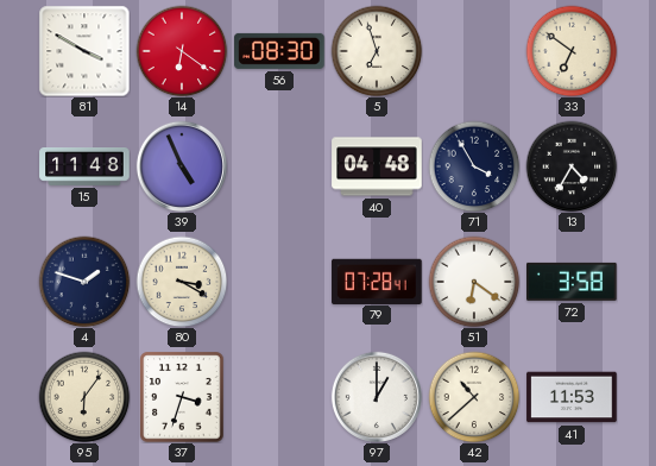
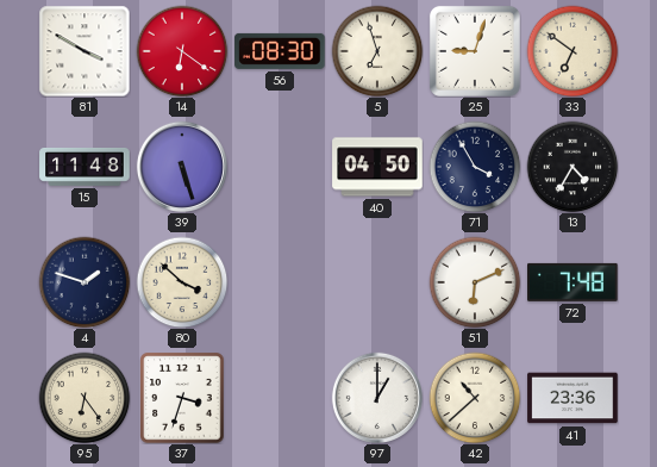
25: none -> 9:03 (475, 51)
39: 4:56 -> 5:27 (182, 167)
40: 04:48 -> 04:50 (377, 167)
80: 3:20 -> 3:52 (182, 282)
79: 07:28 -> none (377, 281)
51: 6:21 -> 6:11 (475, 282)
72: 3:58 -> 7:48 (572, 282)
95: 6:06 -> 6:24 (85, 398)
41: 11:53 -> 23:36 (572, 398)
